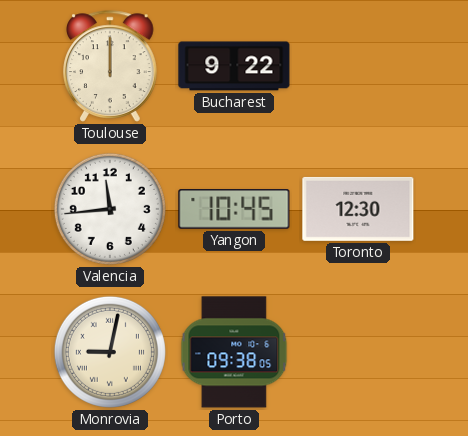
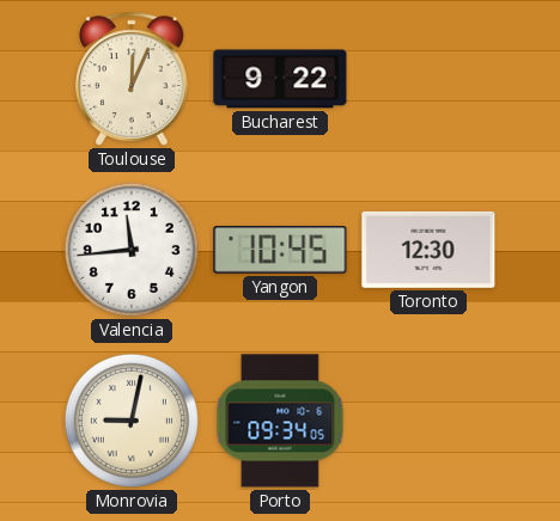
Toulouse: 12:00 -> 12:04 (132, 79)
Porto: 09:38 -> 09:34 (280, 421)
